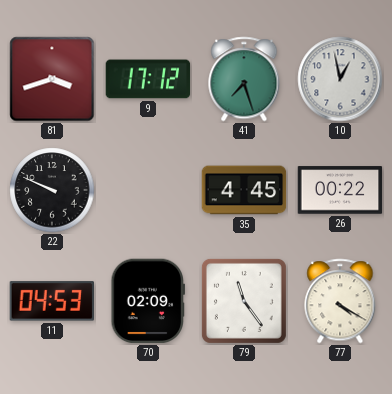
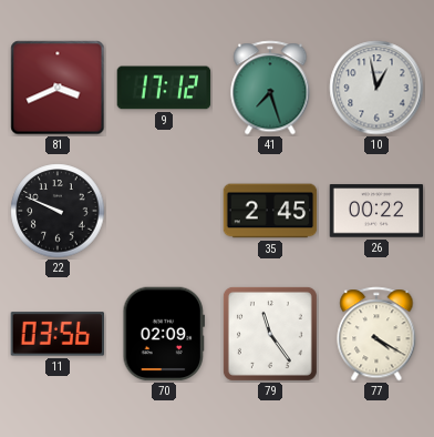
81: 3:42 -> 3:41 (58, 88)
35: 4:45 -> 2:45 (270, 211)
11: 04:53 -> 03:56 (56, 334)
